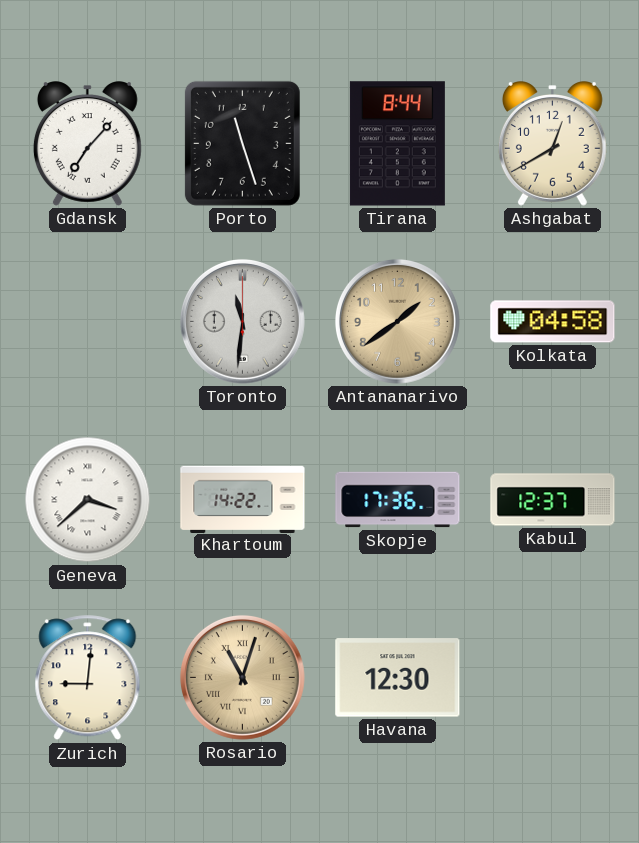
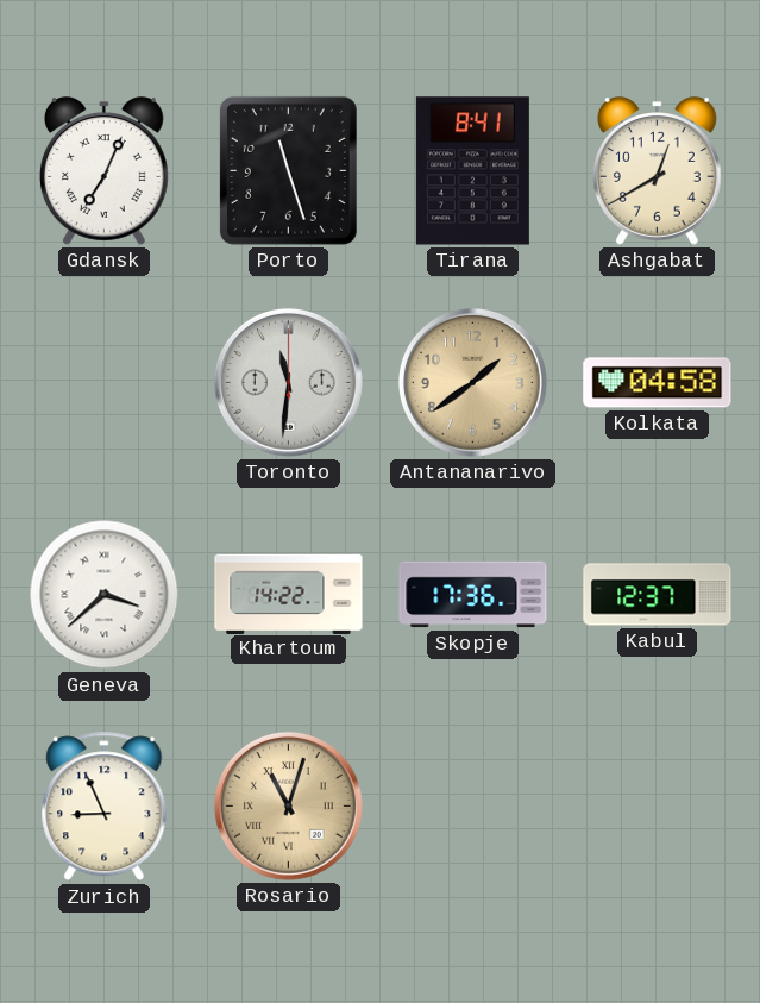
Gdansk: 7:07 -> 7:04 (103, 171)
Tirana: 8:44 -> 8:41 (472, 171)
Zurich: 9:01 -> 8:56 (105, 807)
Havana: 12:30 -> none (398, 678)
